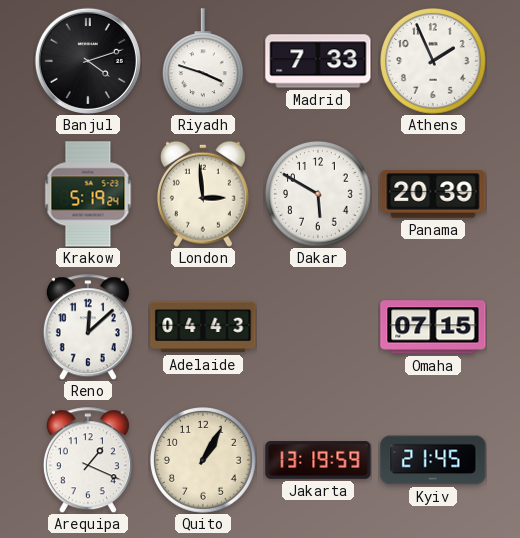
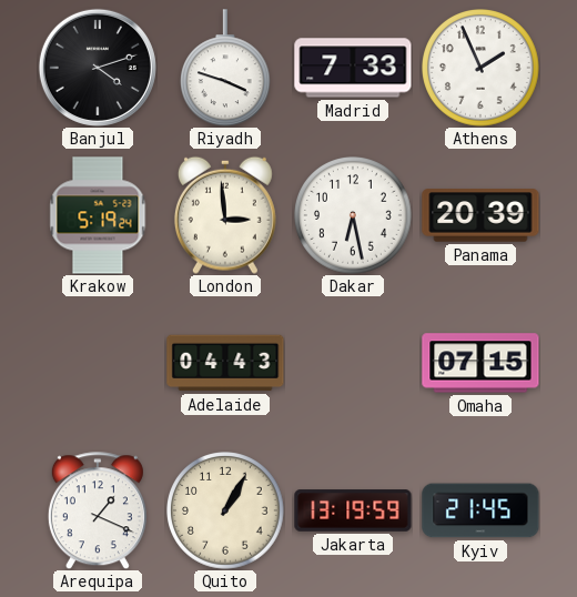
Dakar: 5:50 -> 6:28 (354, 216)
Reno: 12:08 -> none (88, 327)
